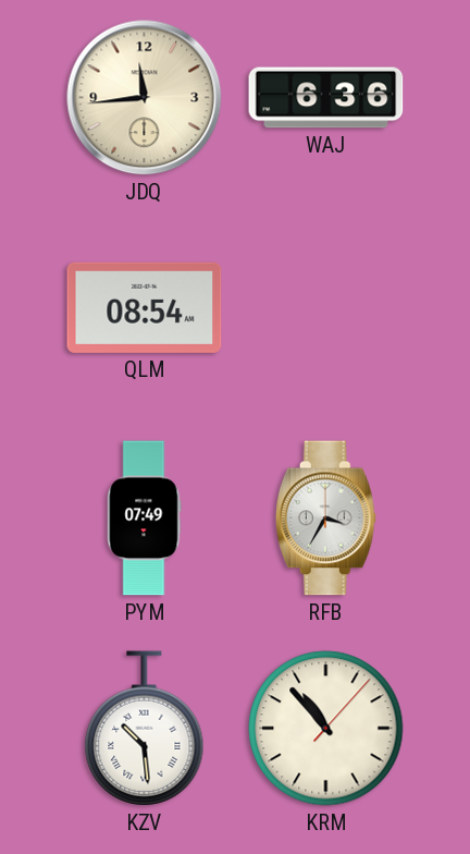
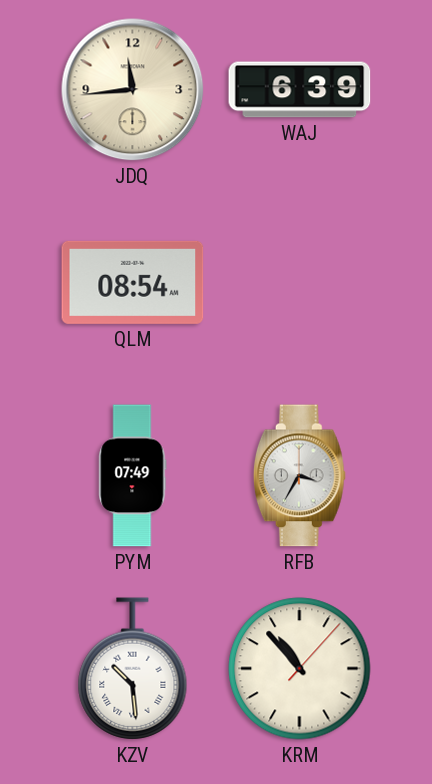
WAJ: 6:36 -> 6:39 (300, 90)
